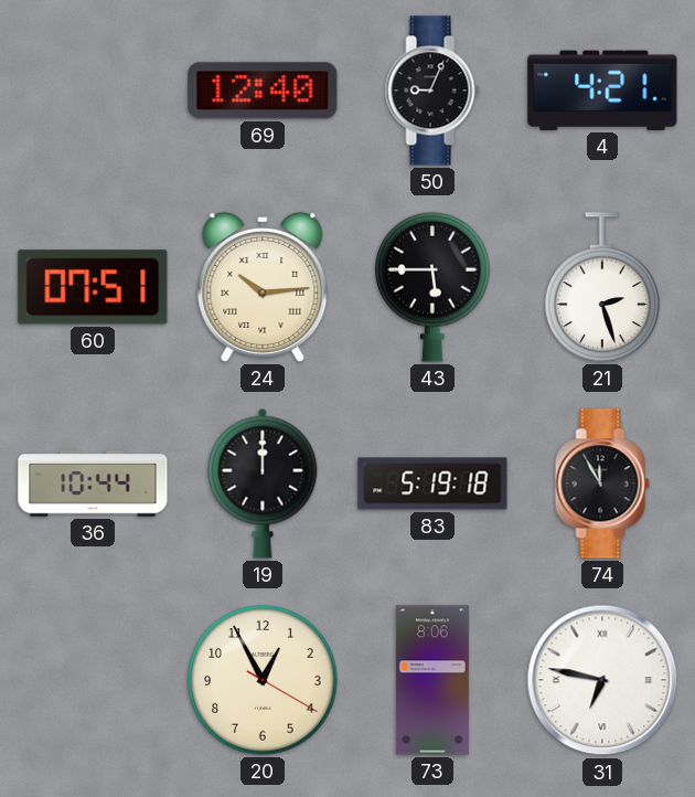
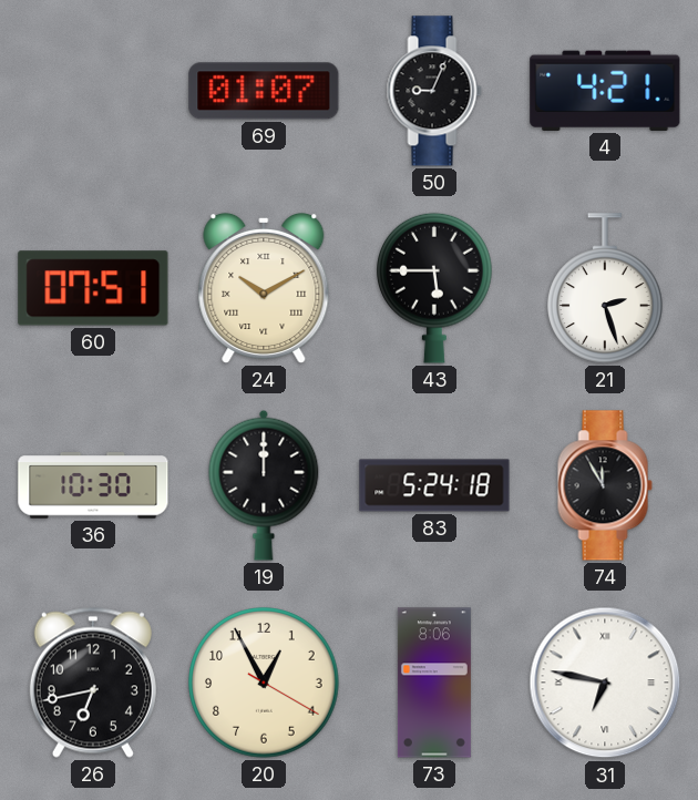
69: 12:40 -> 01:07 (264, 91)
24: 10:14 -> 10:10 (264, 288)
36: 10:44 -> 10:30 (93, 485)
83: 5:19 -> 5:24 (434, 485)
26: none -> 6:43 (93, 683)
